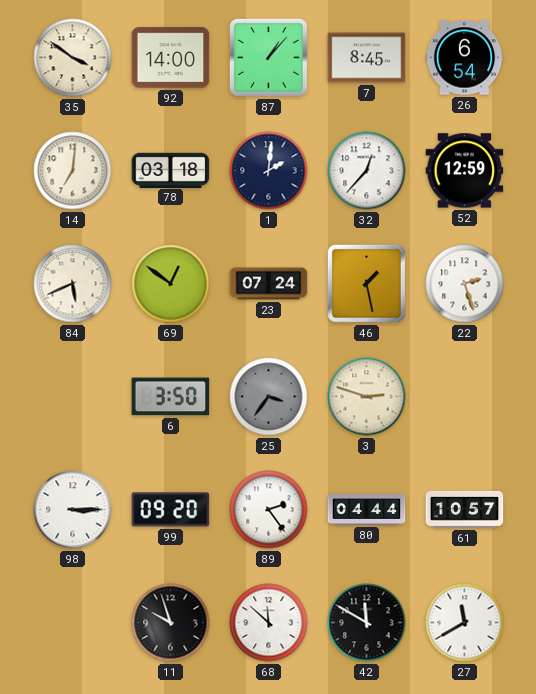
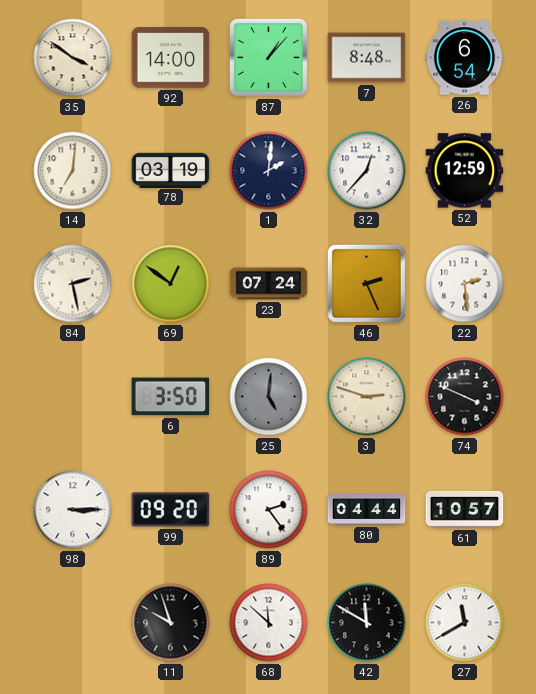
7: 8:45 -> 8:48 (367, 58)
78: 03:18 -> 03:19 (171, 170)
84: 5:41 -> 2:28 (73, 284)
46: 1:28 -> 2:26 (366, 283)
22: 2:27 -> 2:29 (465, 284)
25: 3:36 -> 5:01 (269, 397)
74: none -> 3:49 (465, 397)
